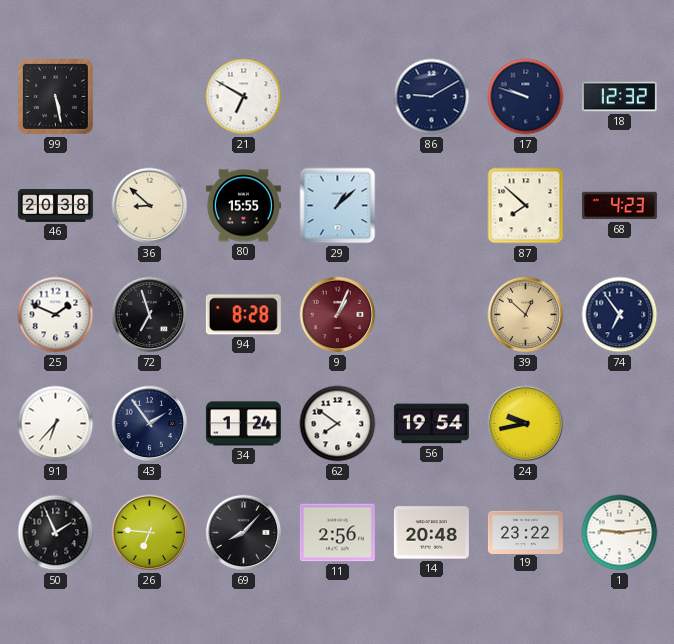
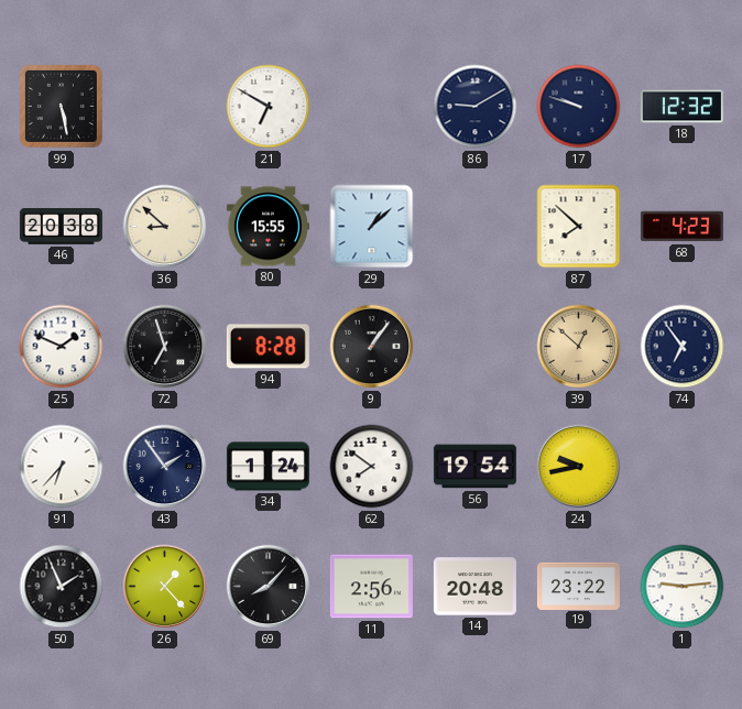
9: 1:04 -> 1:06 (372, 347)
9 dial: burgundy -> black (372, 347)
26: 6:46 -> 1:23 (165, 587)
